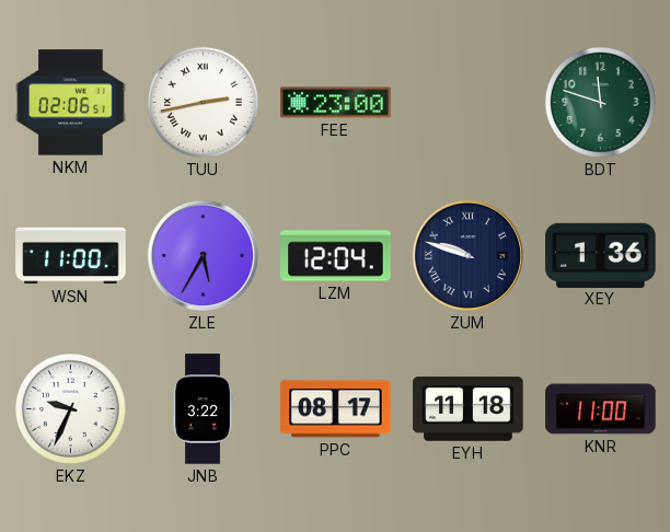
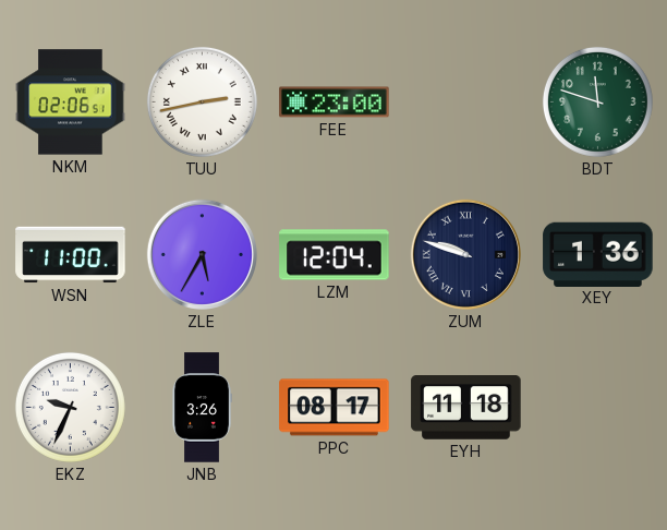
JNB: 3:22 -> 3:26 (202, 408)
KNR: 11:00 -> none (601, 409)
